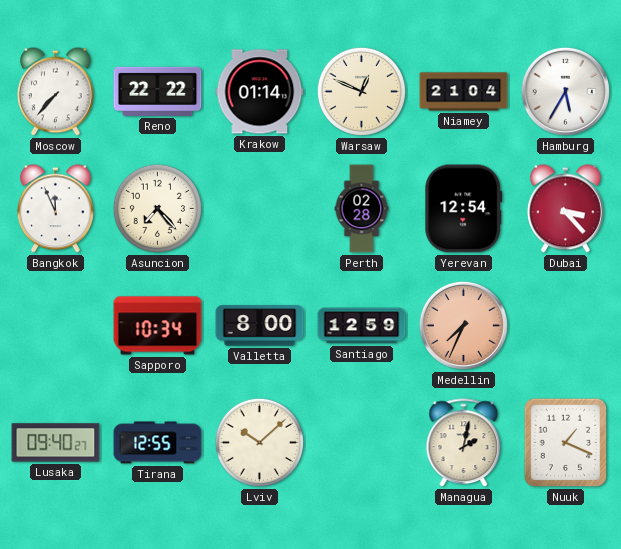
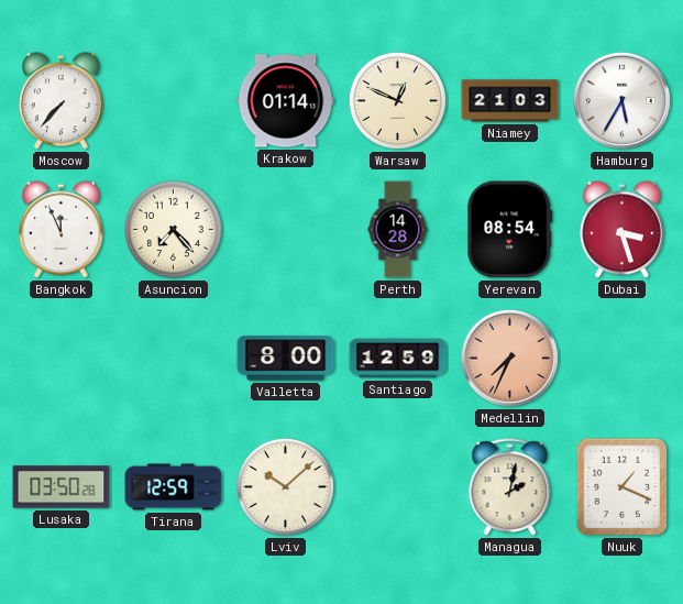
Reno: 22:22 -> none (158, 91)
Niamey: 21:04 -> 21:03 (510, 101)
Perth: 02:28 -> 14:28 (398, 230)
Yerevan: 12:54 -> 08:54 (510, 230)
Dubai: 3:23 -> 3:27 (621, 230)
Sapporo: 10:34 -> none (158, 326)
Lusaka: 09:40 -> 03:50 (62, 487)
Tirana: 12:55 -> 12:59 (174, 487)
